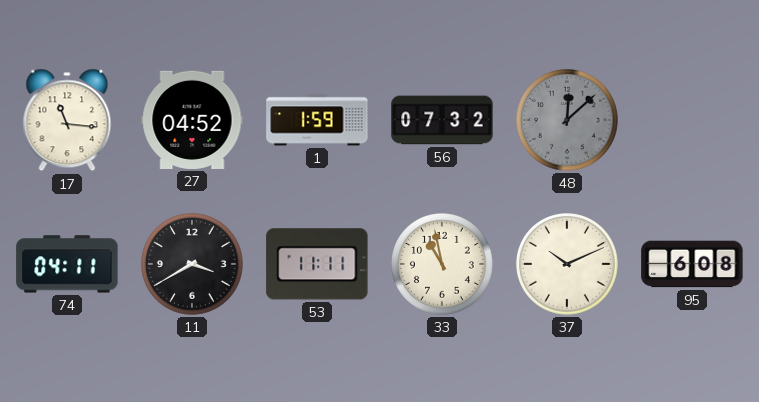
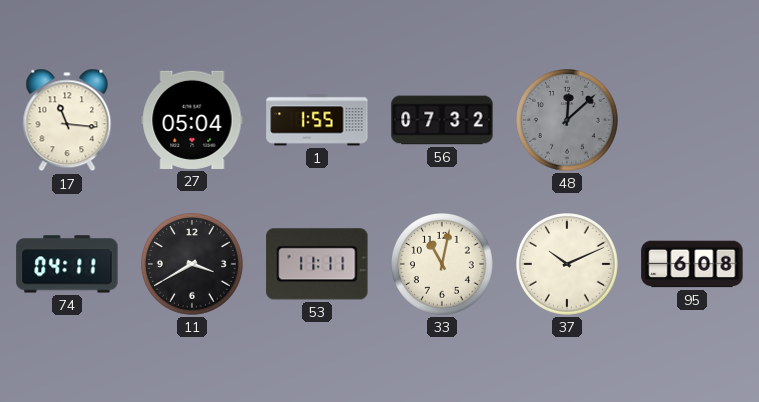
27: 04:52 -> 05:04 (192, 120)
1: 1:59 -> 1:55 (317, 120)
33: 10:58 -> 11:02 (443, 265)
